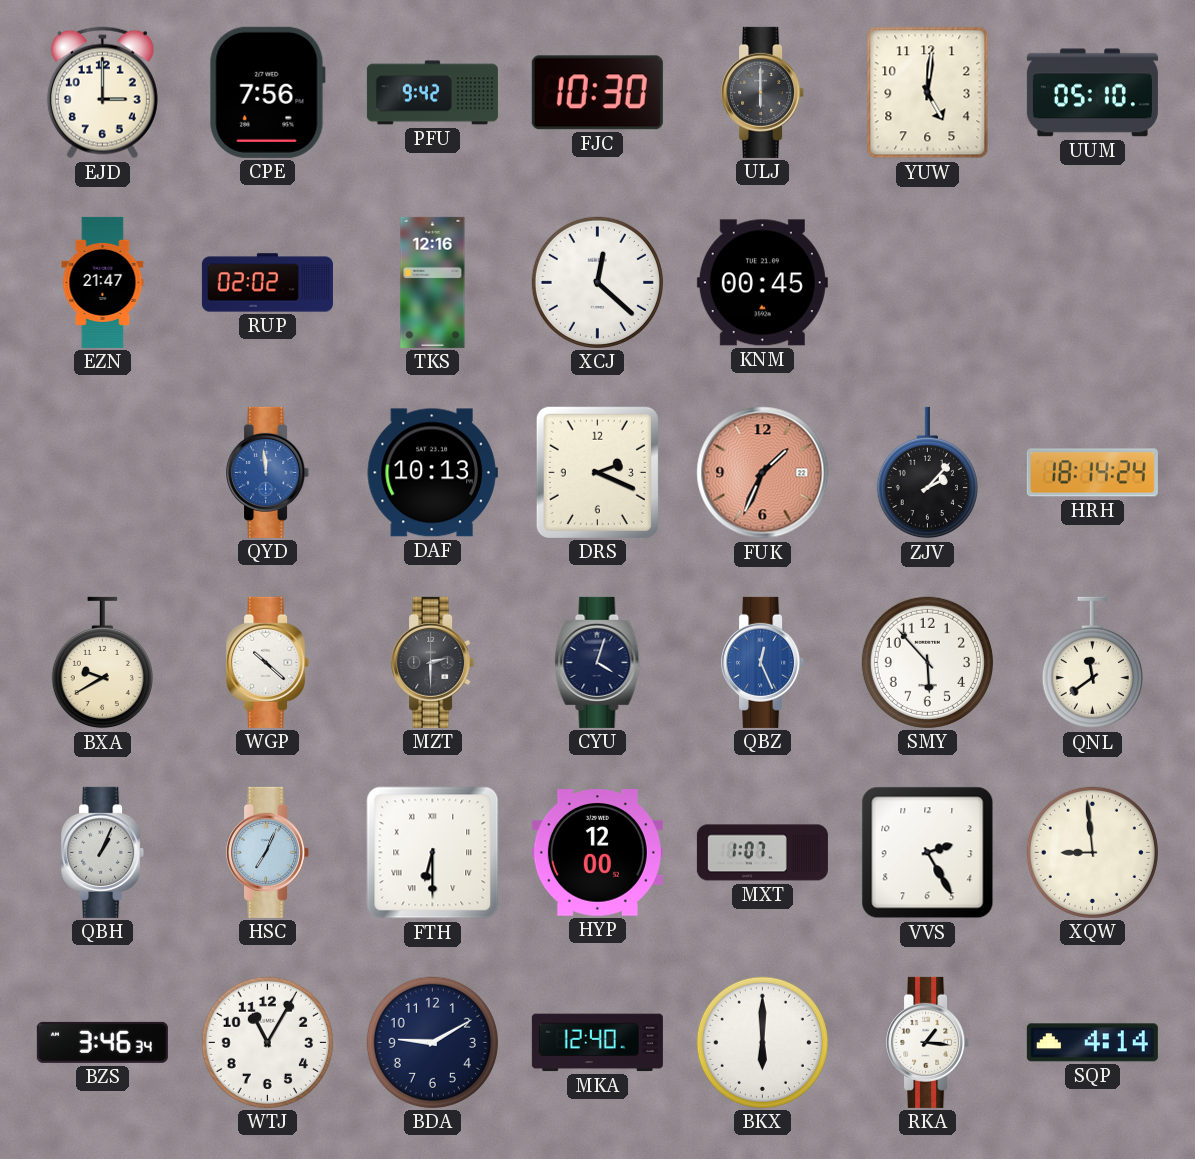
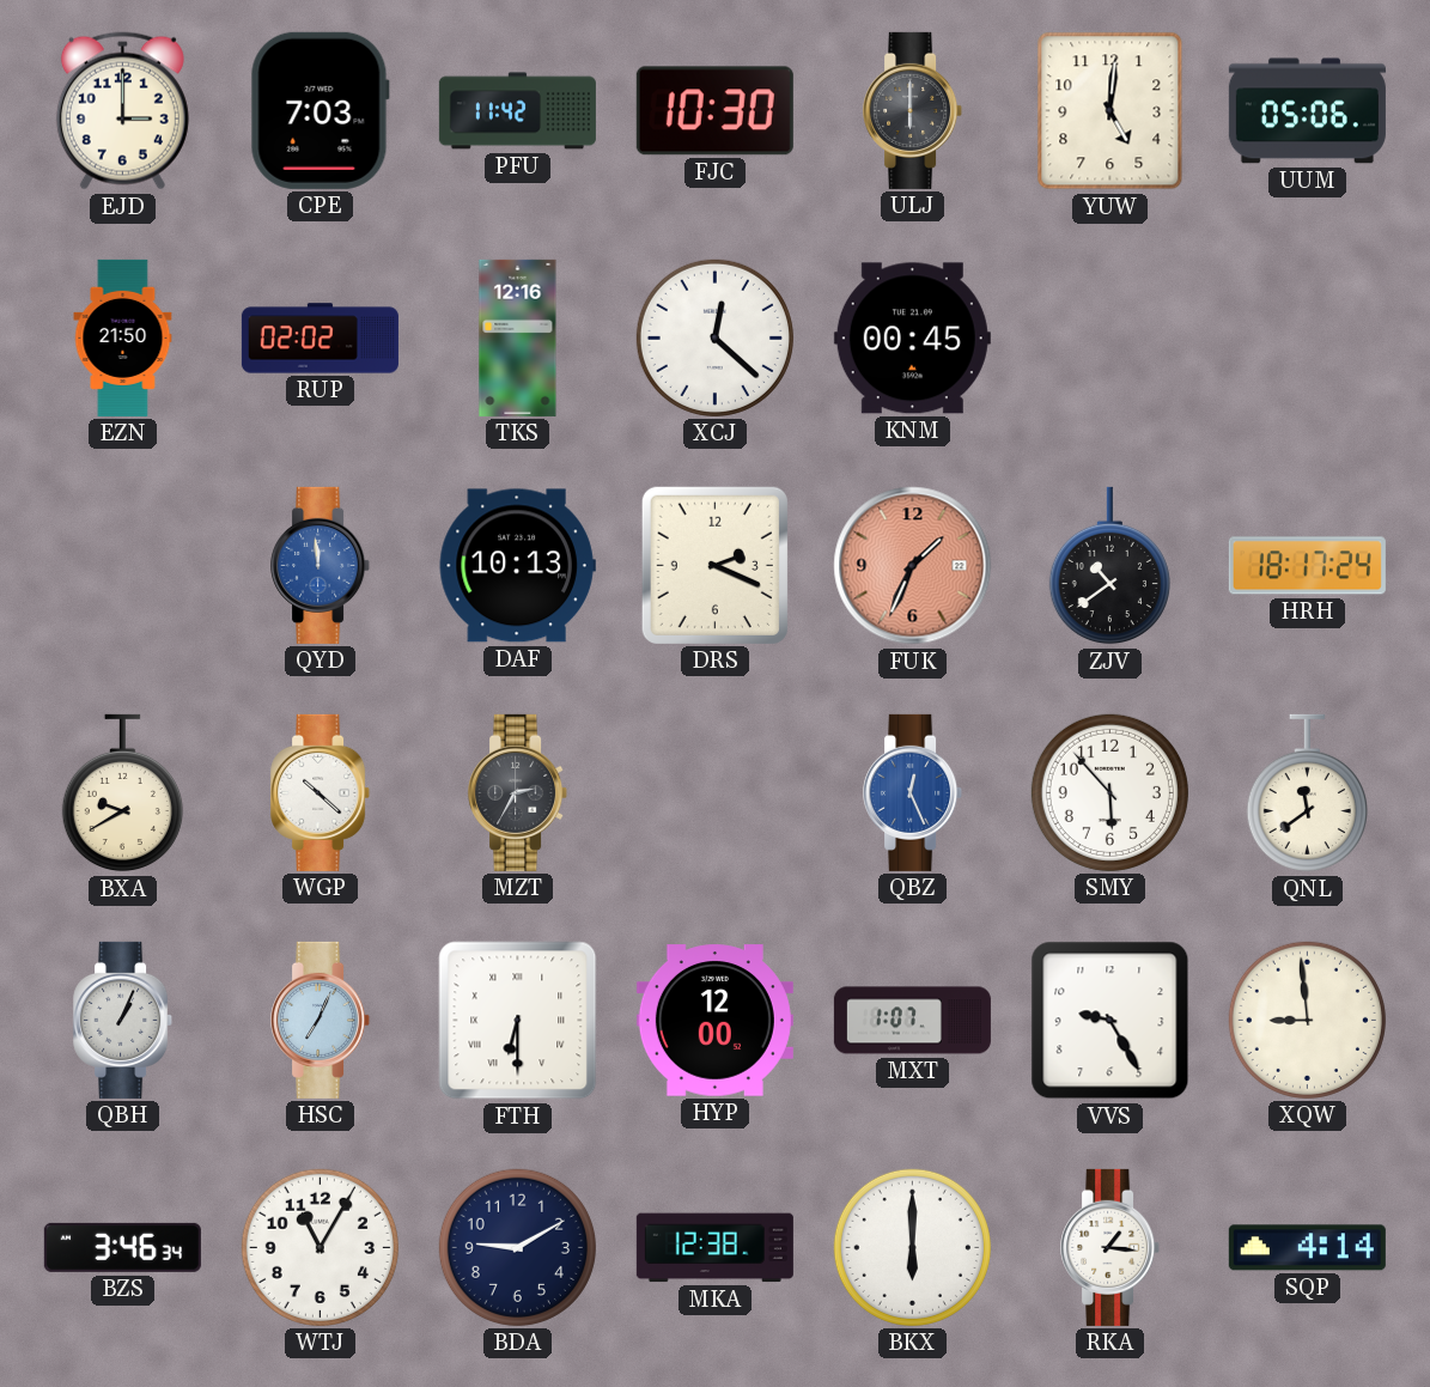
CPE: 7:56 -> 7:03 (320, 110)
PFU: 9:42 -> 11:42 (517, 111)
UUM: 05:10 -> 05:06 (1307, 111)
EZN: 21:47 -> 21:50 (123, 337)
ZJV: 2:07 -> 10:39 (1109, 566)
HRH: 18:14 -> 18:17 (1307, 566)
MZT: 2:30 -> 2:35 (518, 792)
CYU: 4:03 -> none (598, 662)
VVS: 2:25 -> 9:25 (1110, 1021)
MKA: 12:40 -> 12:38 (714, 1248)
